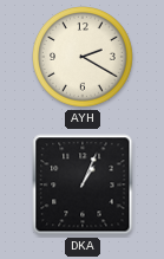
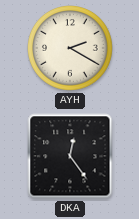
DKA: 1:04 -> 12:24 (70, 156)
